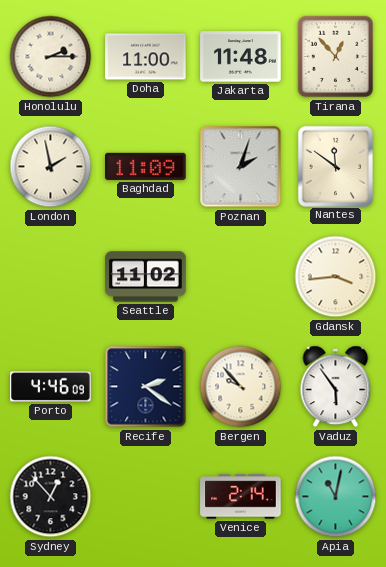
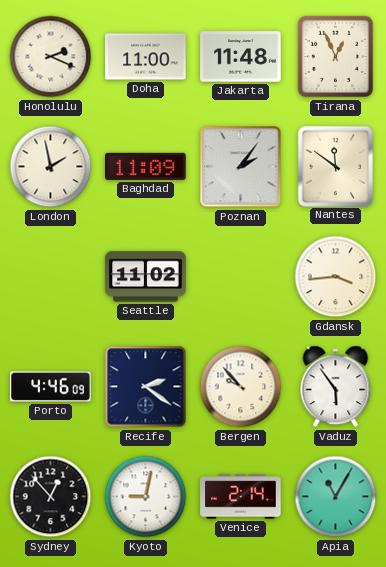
Honolulu: 2:15 -> 2:19 (51, 57)
Tirana: 12:53 -> 12:56 (336, 57)
Poznan: 2:03 -> 2:06 (241, 167)
Kyoto: none -> 9:02 (146, 497)
Apia: 11:02 -> 11:05 (336, 497)
